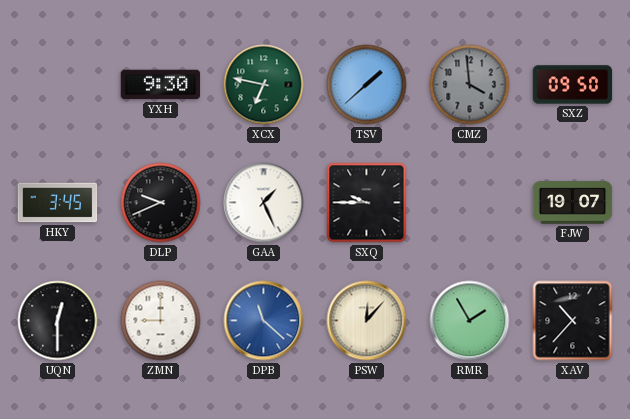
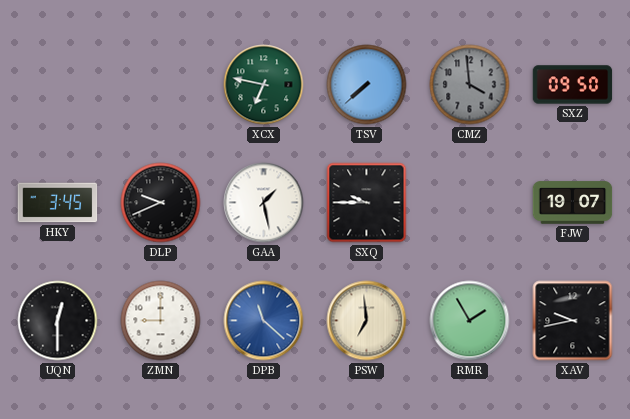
YXH: 9:30 -> none (161, 85)
TSV: 1:38 -> 7:38 (367, 85)
GAA: 1:26 -> 1:28 (264, 203)
PSW: 12:07 -> 6:59 (367, 321)
XAV: 10:37 -> 9:43 (573, 321)
